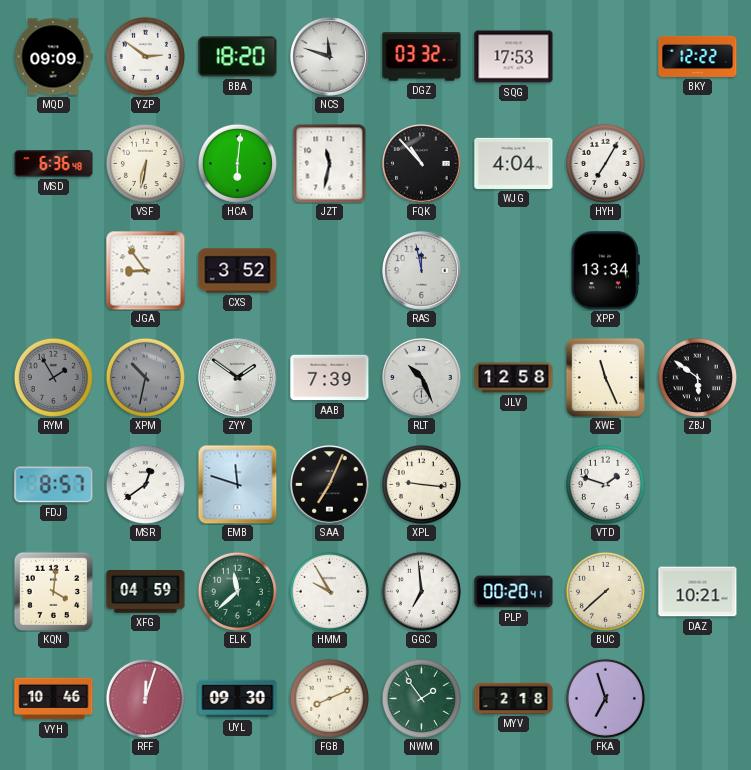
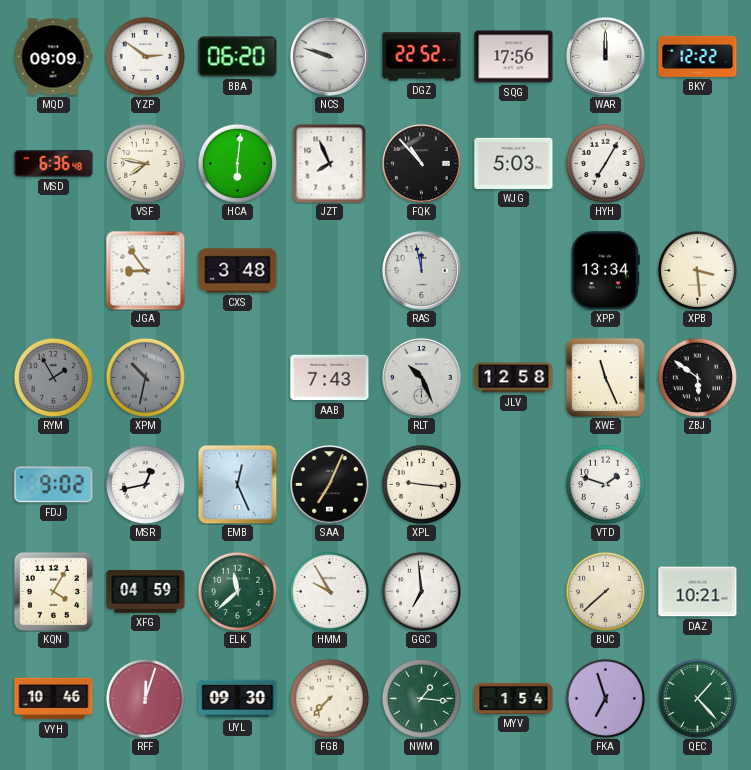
BBA: 18:20 -> 06:20 (238, 57)
NCS: 11:48 -> 9:48 (330, 57)
DGZ: 03:32 -> 22:52 (422, 57)
SQG: 17:53 -> 17:56 (514, 57)
WAR: none -> 12:00 (606, 57)
VSF: 6:32 -> 7:47 (145, 163)
JZT: 11:32 -> 7:56 (330, 164)
WJG: 4:04 -> 5:03 (514, 163)
CXS: 3:52 -> 3:48 (238, 271)
XPB: none -> 3:29 (697, 270)
ZYY: 1:51 -> none (238, 378)
AAB: 7:39 -> 7:43 (330, 378)
FDJ: 8:57 -> 9:02 (54, 485)
MSR: 12:39 -> 12:43 (145, 484)
EMB: 11:48 -> 12:26 (237, 484)
KQN: 4:01 -> 4:05 (53, 591)
PLP: 00:20 -> none (514, 592)
FGB: 8:11 -> 7:37 (329, 698)
NWM: 1:54 -> 1:16 (421, 698)
MYV: 2:18 -> 1:54 (514, 698)
QEC: none -> 1:23 (697, 698)
